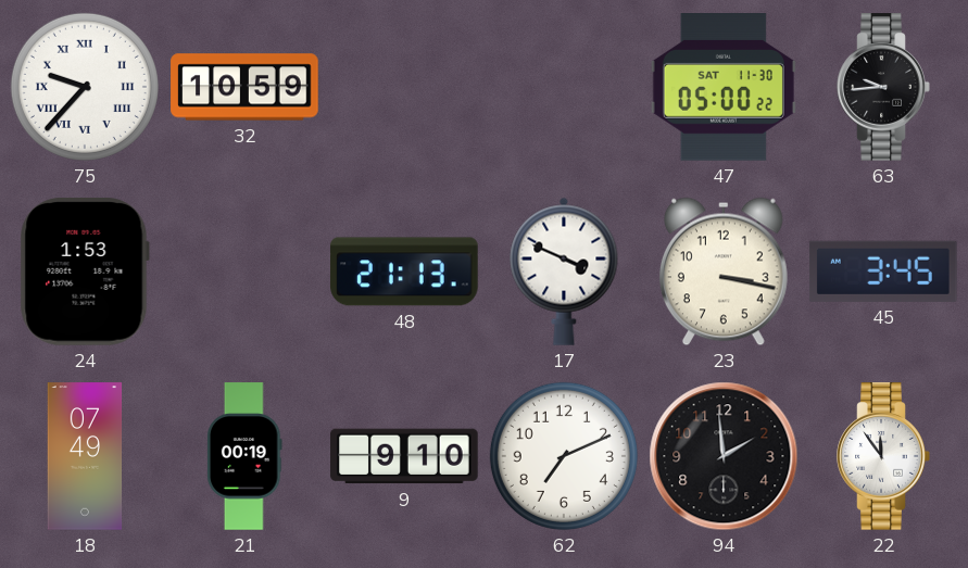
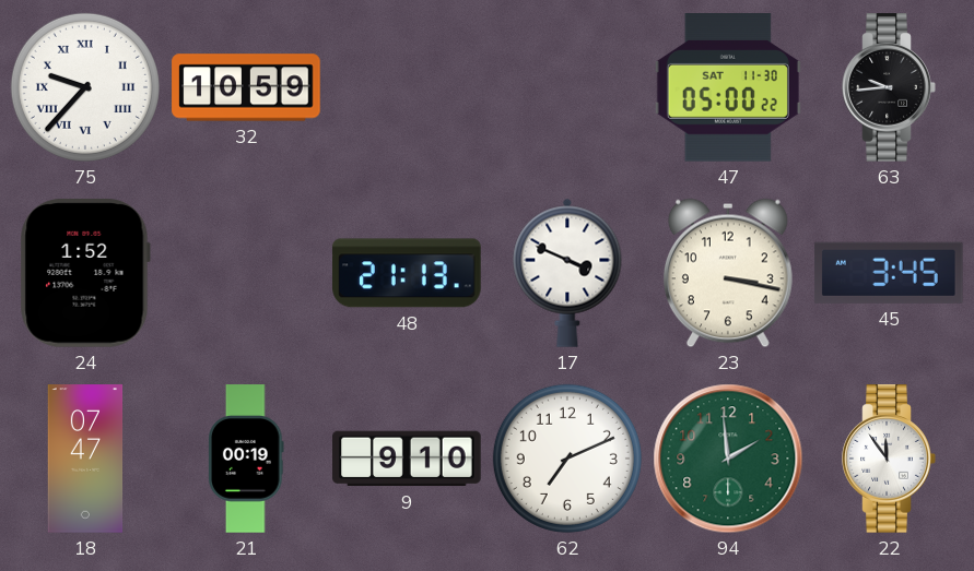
24: 1:53 -> 1:52 (85, 274)
18: 07:49 -> 07:47 (85, 459)
94 dial: black -> green (728, 459)
